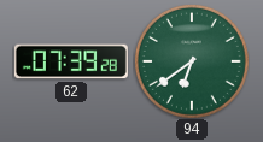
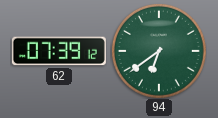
62: 07:39:28 -> 07:39:12 (59, 51)
